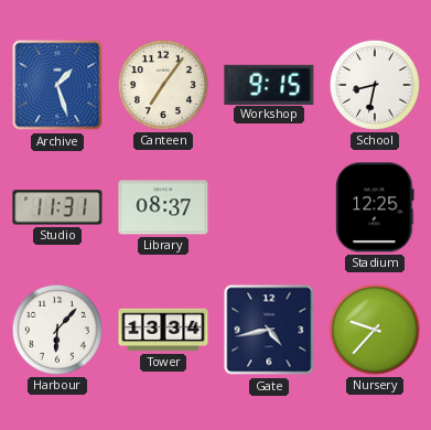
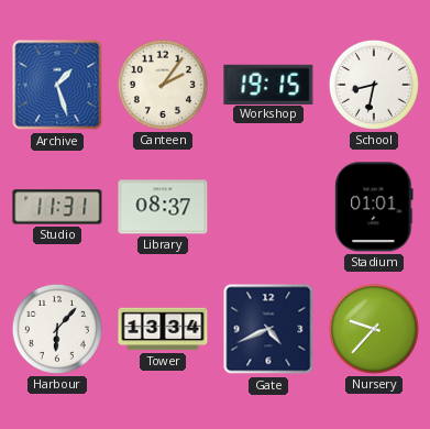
Canteen: 7:06 -> 2:06 (163, 85)
Workshop: 9:15 -> 19:15 (268, 84)
Stadium: 12:25 -> 01:01 (374, 207)
Gate: 4:43 -> 4:41 (268, 329)
